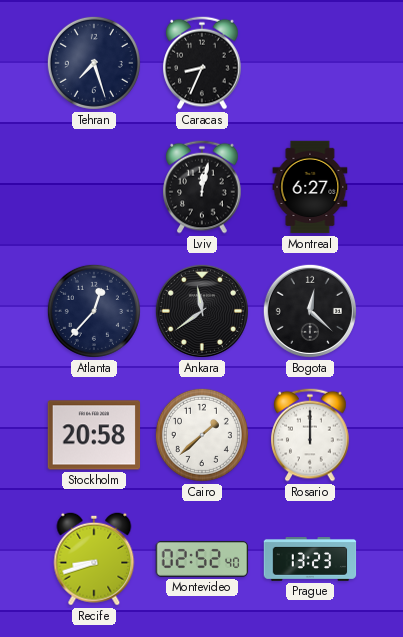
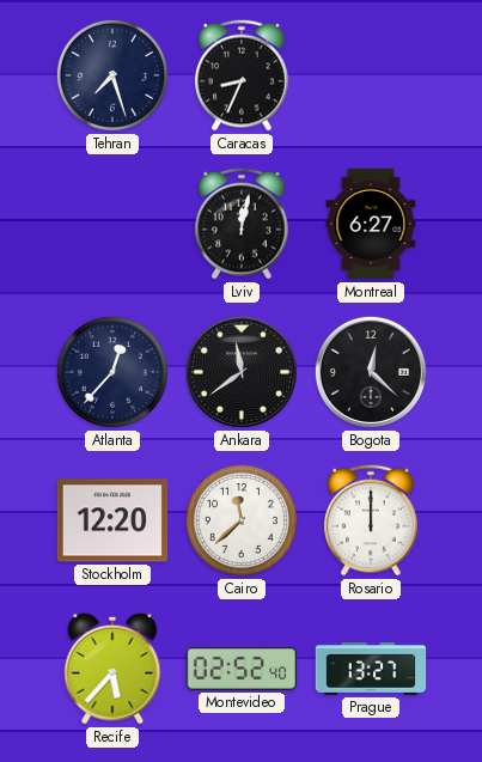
Stockholm: 20:58 -> 12:20 (112, 520)
Cairo: 1:38 -> 11:38 (242, 520)
Recife: 8:42 -> 5:37 (112, 669)
Prague: 13:23 -> 13:27 (371, 670)
